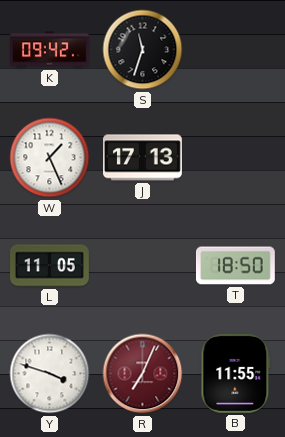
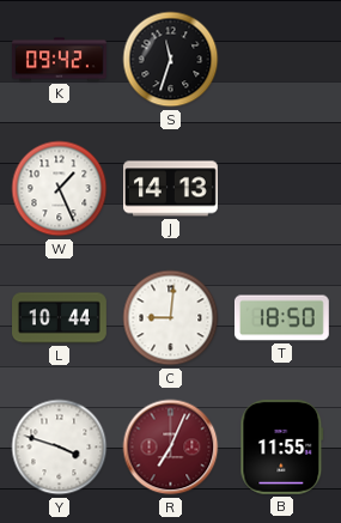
J: 17:13 -> 14:13 (171, 189)
L: 11:05 -> 10:44 (60, 318)
C: none -> 9:01 (171, 318)
